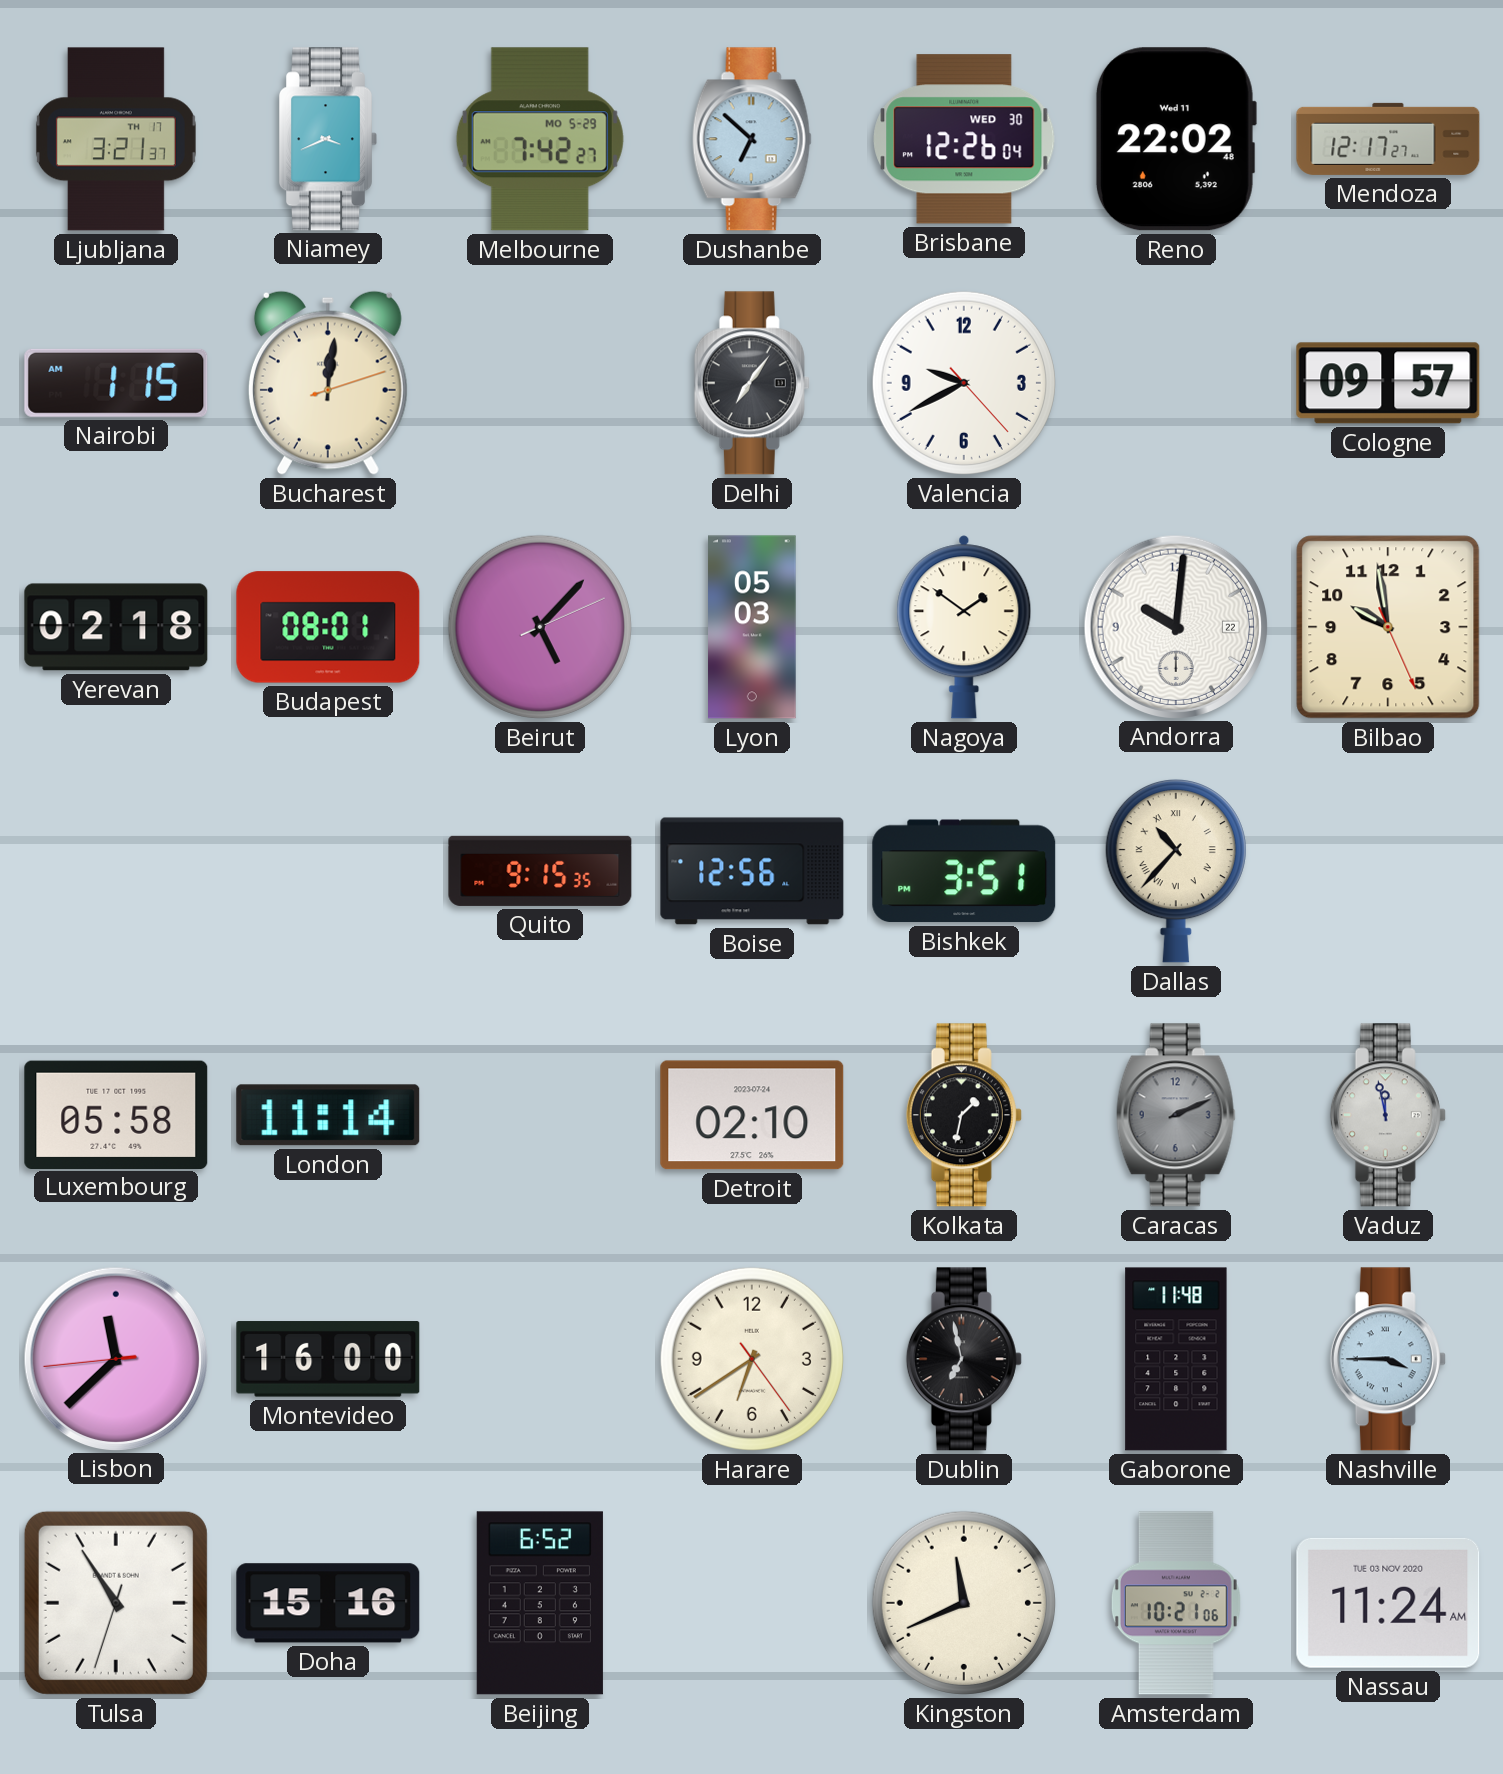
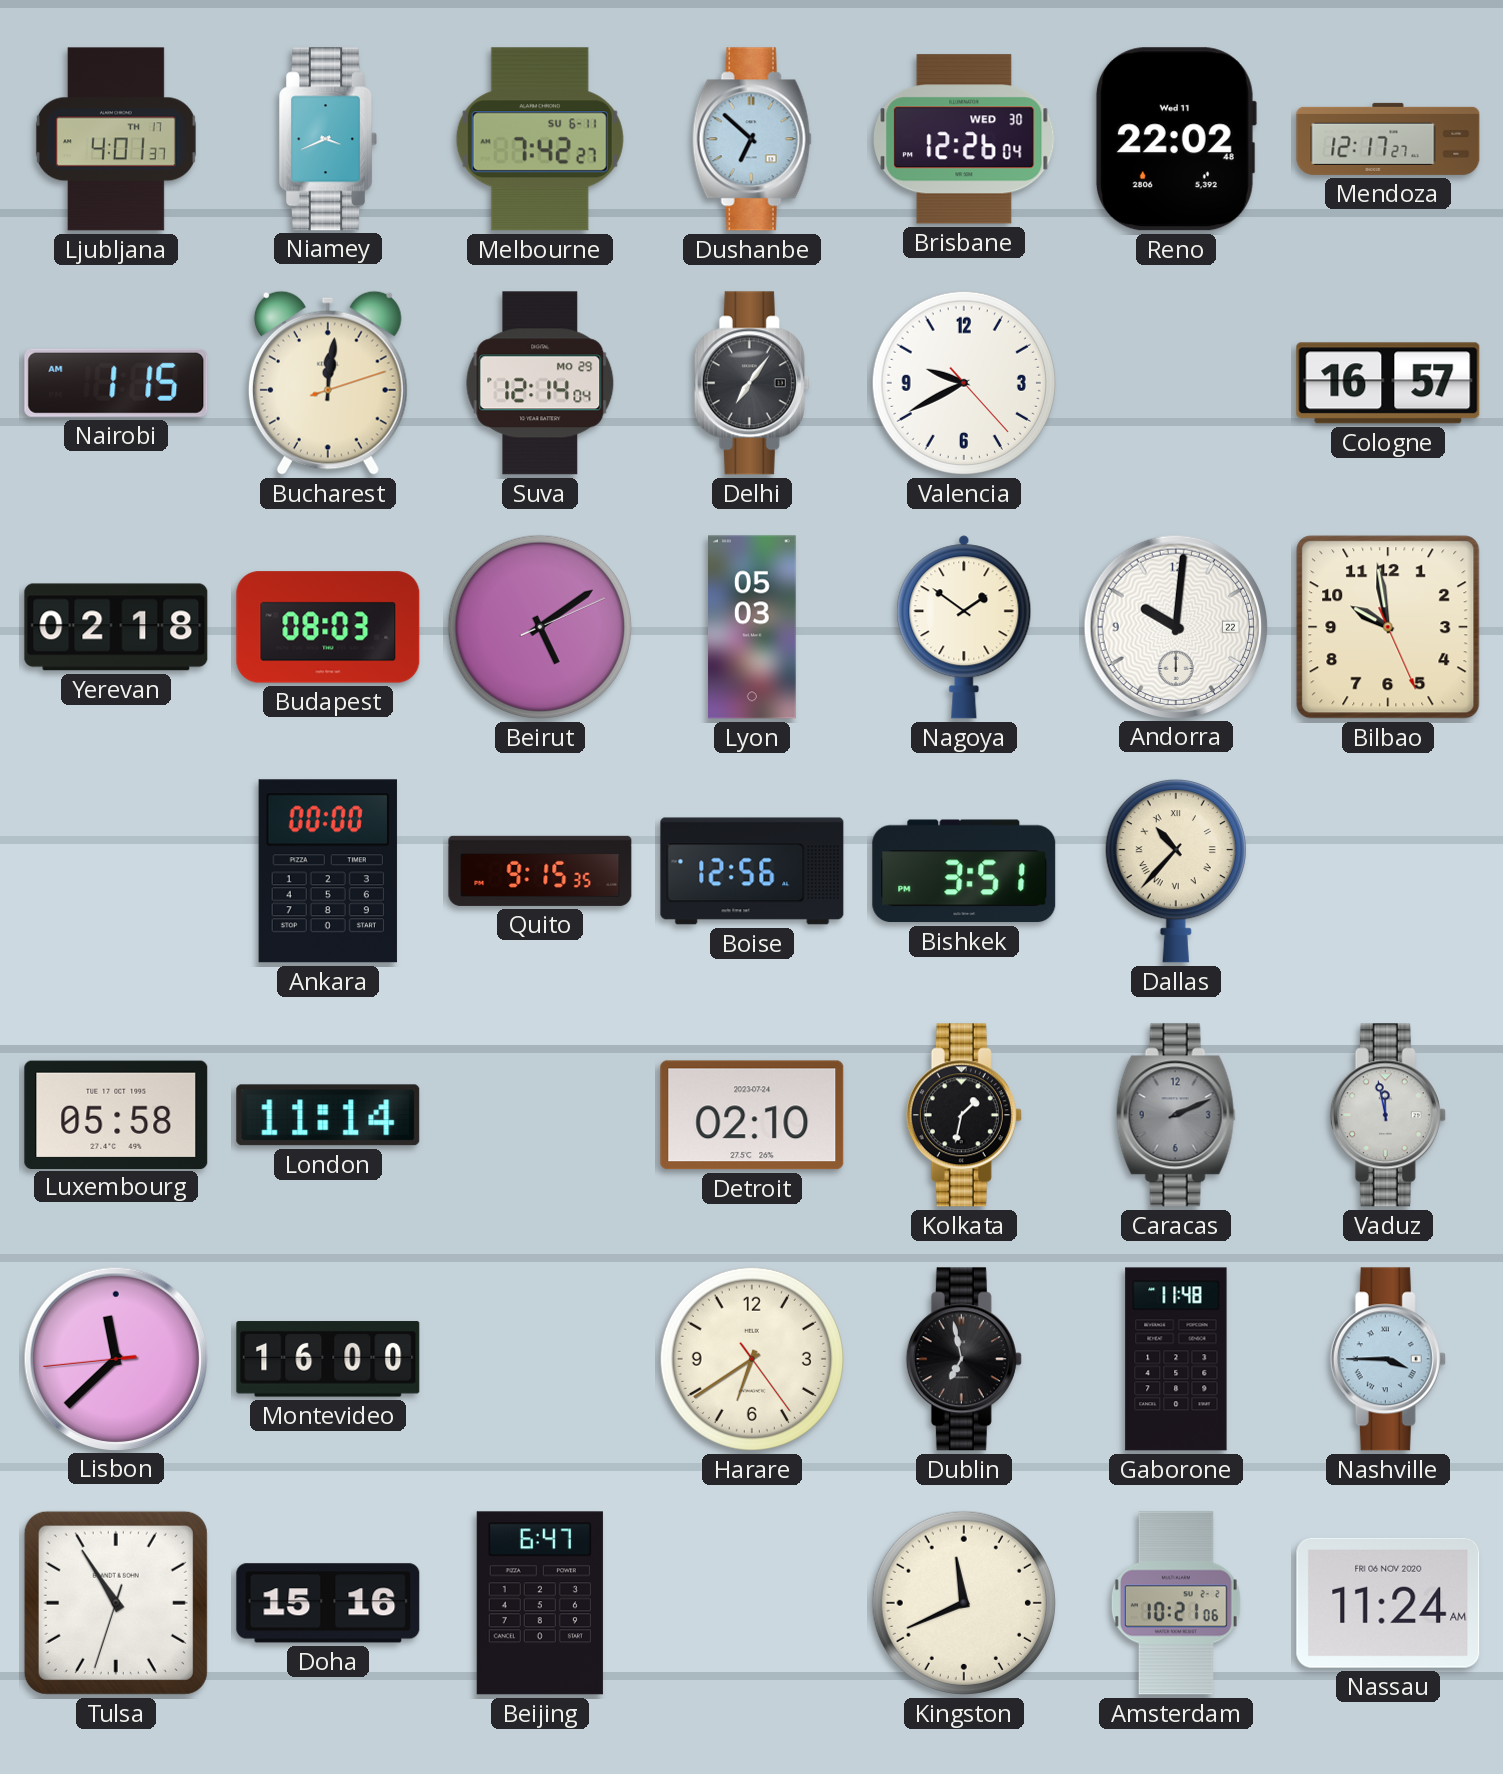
Ljubljana: 3:21 -> 4:01 (116, 139)
Melbourne date: MO 5-29 -> SU 6-11 (540, 139)
Suva: none -> 12:14 (540, 383)
Cologne: 09:57 -> 16:57 (1388, 383)
Budapest: 08:01 -> 08:03 (328, 627)
Beirut: 5:07 -> 5:09 (540, 627)
Ankara: none -> 00:00 (328, 871)
Beijing: 6:52 -> 6:47 (540, 1603)
Nassau date: TUE 03 NOV 2020 -> FRI 06 NOV 2020 (1388, 1603)
